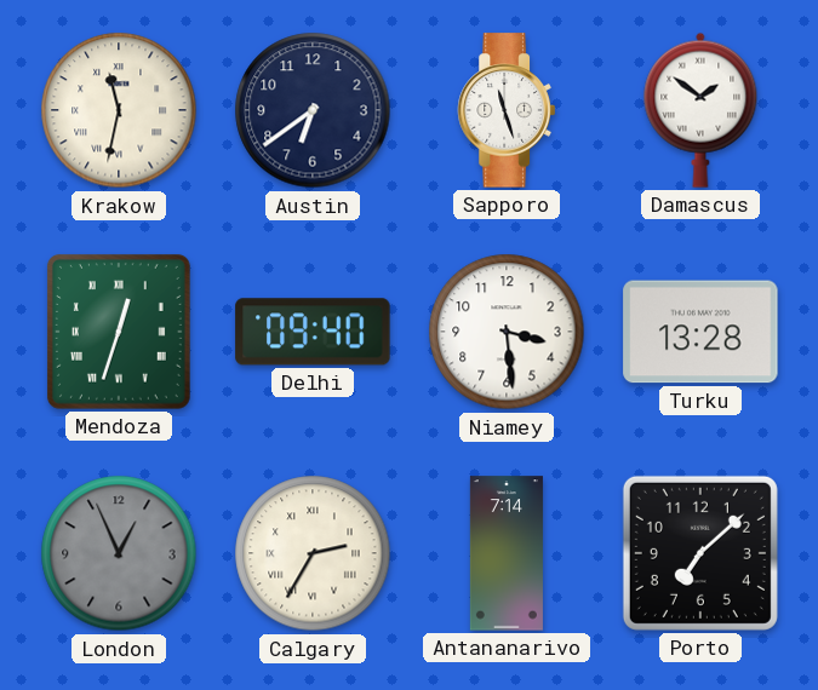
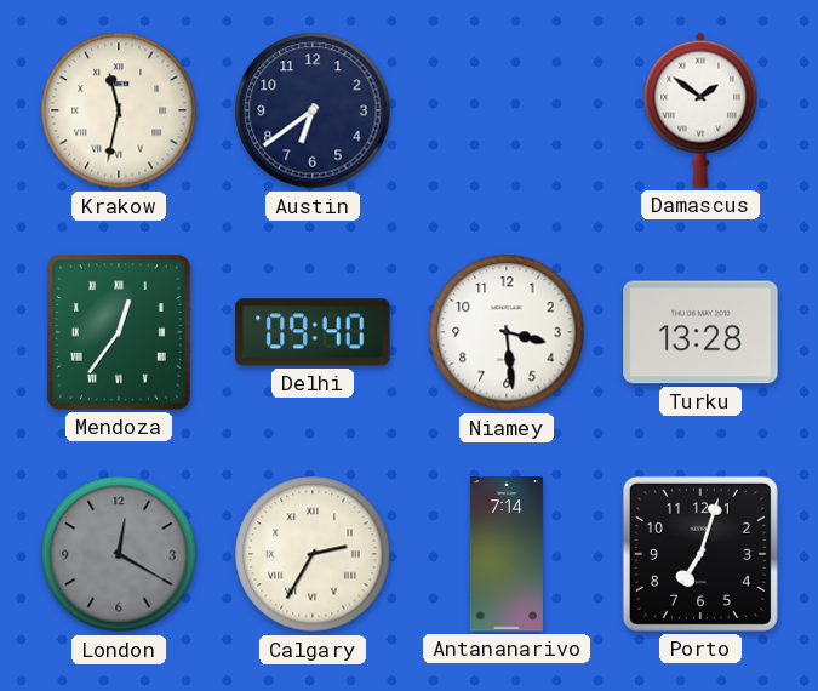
Sapporo: 11:27 -> none (507, 110)
Mendoza: 12:33 -> 12:36 (119, 332)
London: 12:56 -> 12:20 (119, 554)
Porto: 7:08 -> 7:03 (700, 554)
